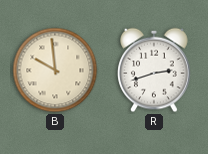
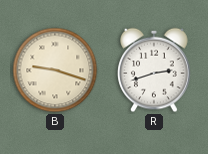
B: 9:59 -> 9:18 (55, 70)
